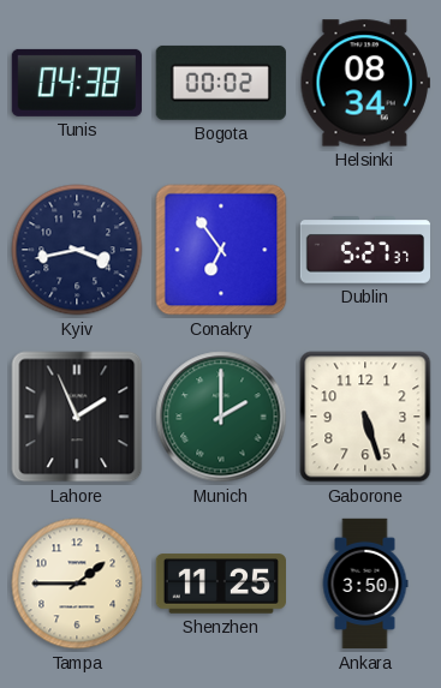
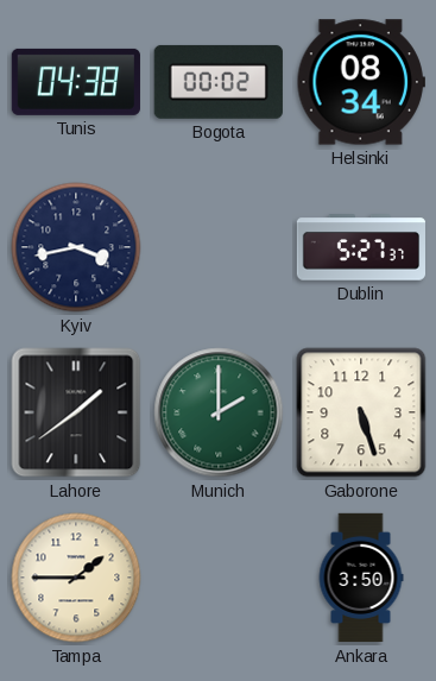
Conakry: 6:54 -> none (221, 250)
Lahore: 1:56 -> 1:39 (76, 412)
Shenzhen: 11:25 -> none (220, 584)
